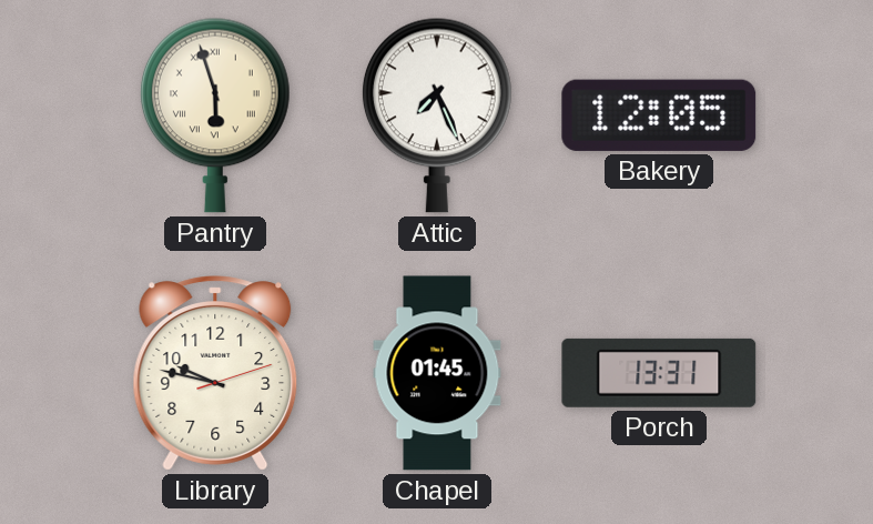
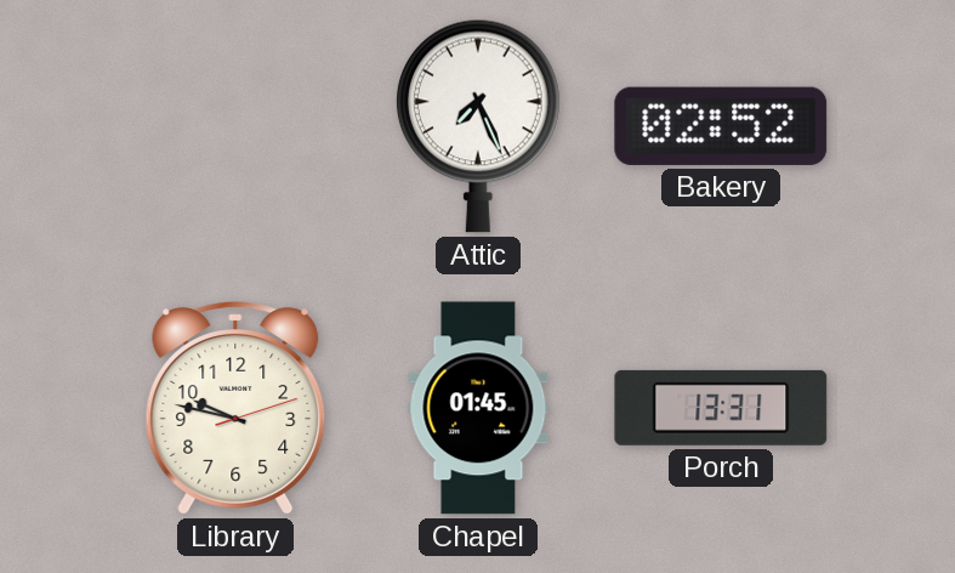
Pantry: 5:57 -> none (215, 115)
Bakery: 12:05 -> 02:52 (721, 126)
